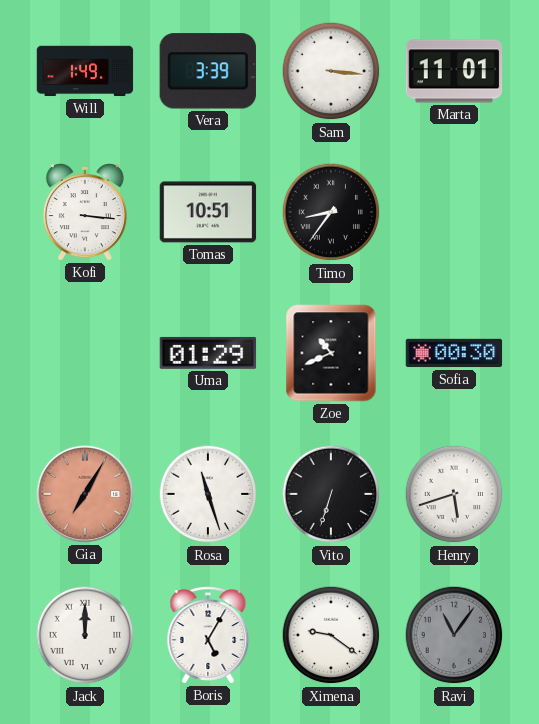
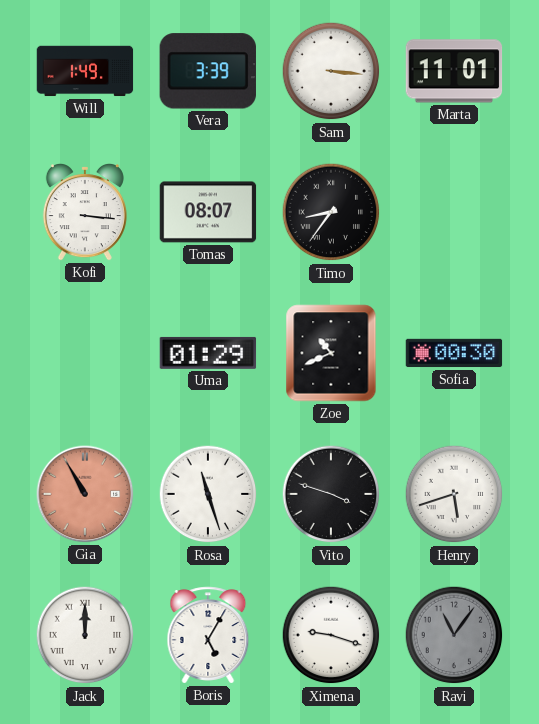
Tomas: 10:51 -> 08:07 (208, 212)
Gia: 7:05 -> 10:55 (85, 494)
Vito: 6:33 -> 3:48 (331, 494)
Ximena: 9:21 -> 9:18 (331, 635)
